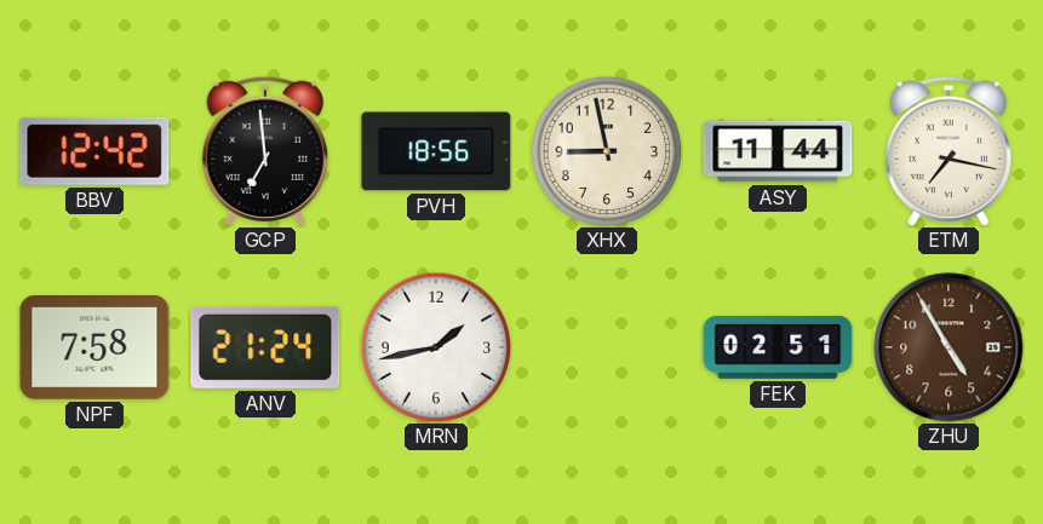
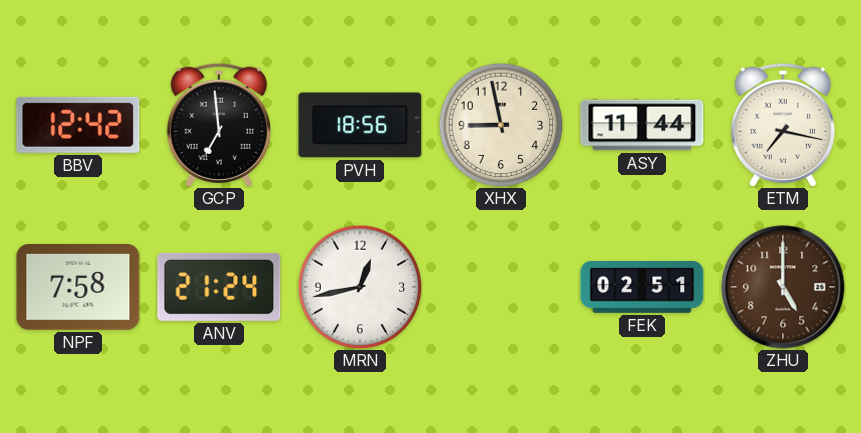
MRN: 1:43 -> 12:43 (360, 287)
ZHU: 4:55 -> 5:00 (783, 287)
